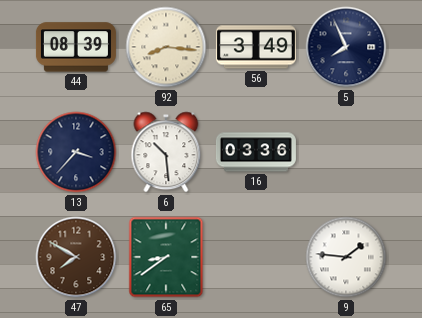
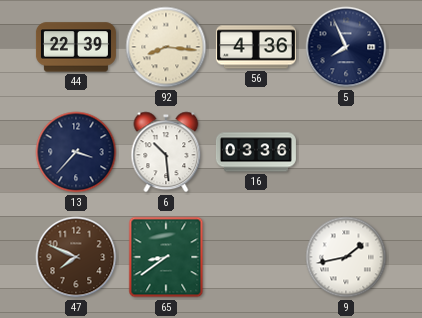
44: 08:39 -> 22:39 (76, 47)
56: 3:49 -> 4:36 (256, 47)
47: 7:50 -> 7:49 (76, 257)
9: 1:46 -> 1:43 (346, 257)
